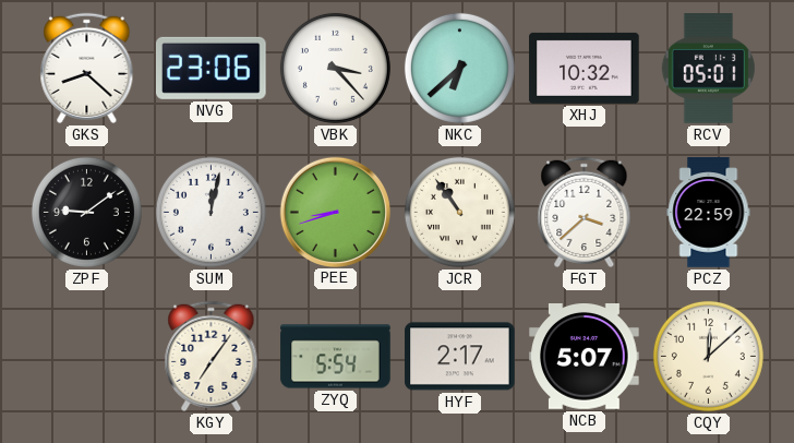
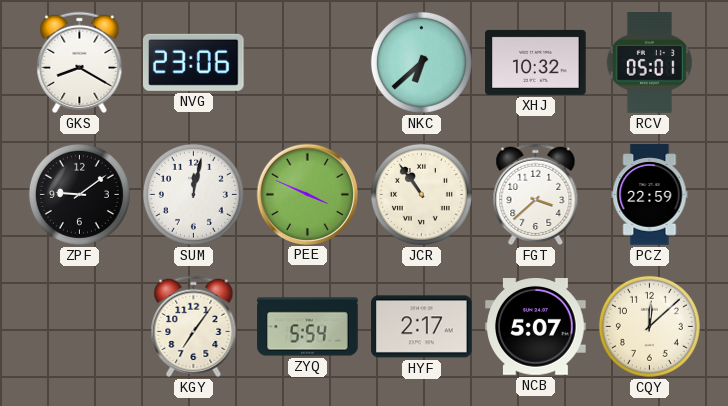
GKS: 8:22 -> 8:20 (80, 62)
VBK: 3:23 -> none (335, 68)
PEE: 8:42 -> 3:49 (307, 194)
